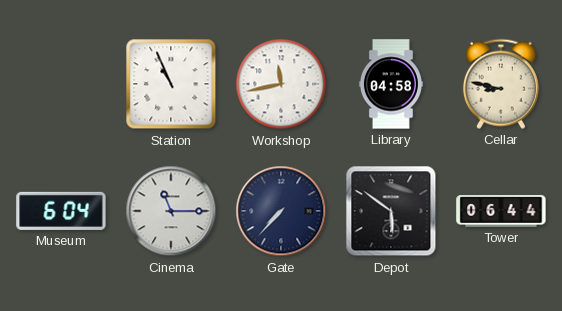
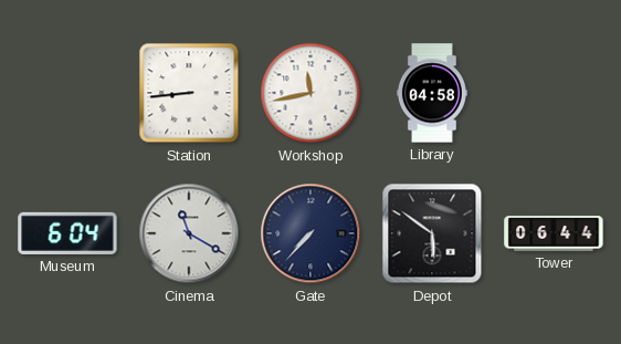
Station: 10:56 -> 8:44 (189, 93)
Cellar: 8:47 -> none (501, 84)
Cinema: 11:15 -> 11:20 (189, 233)
